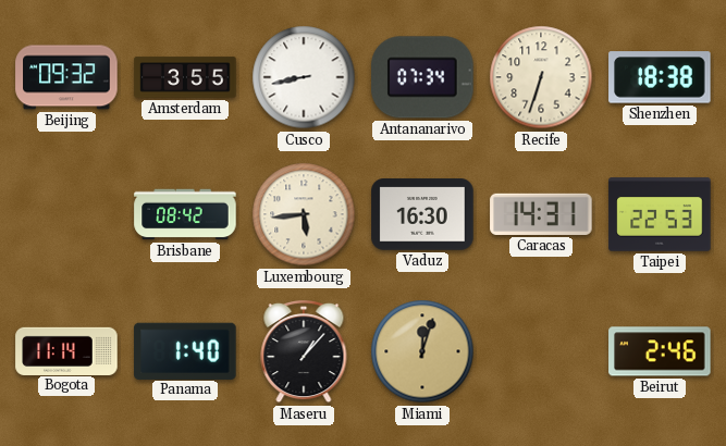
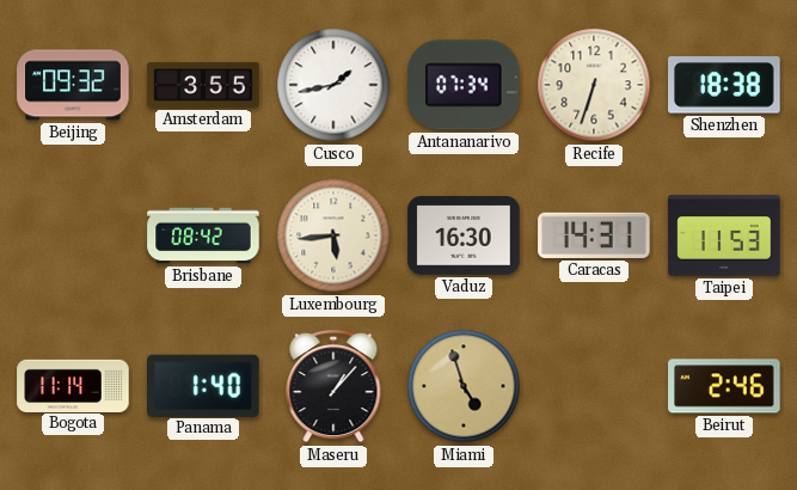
Cusco: 8:43 -> 1:43 (333, 85)
Taipei: 22:53 -> 11:53 (724, 235)
Miami: 12:03 -> 4:57 (464, 386)
